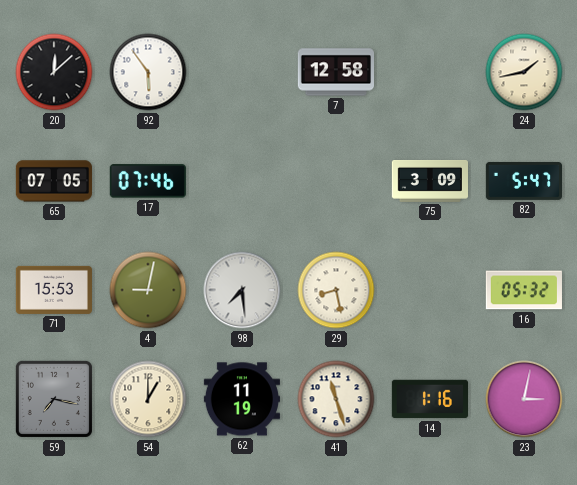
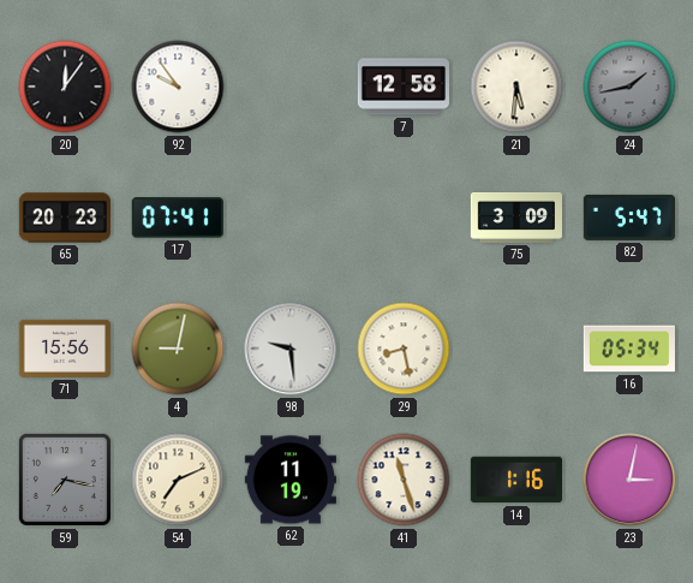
20: 12:08 -> 12:06 (65, 87)
92: 5:54 -> 9:54 (178, 87)
21: none -> 5:31 (516, 87)
24 dial: cream -> grey (629, 87)
65: 07:05 -> 20:23 (65, 218)
17: 07:46 -> 07:41 (178, 218)
71: 15:53 -> 15:56 (65, 349)
98: 7:29 -> 9:29 (291, 349)
16: 05:32 -> 05:34 (629, 349)
54: 1:00 -> 7:11 (178, 480)
